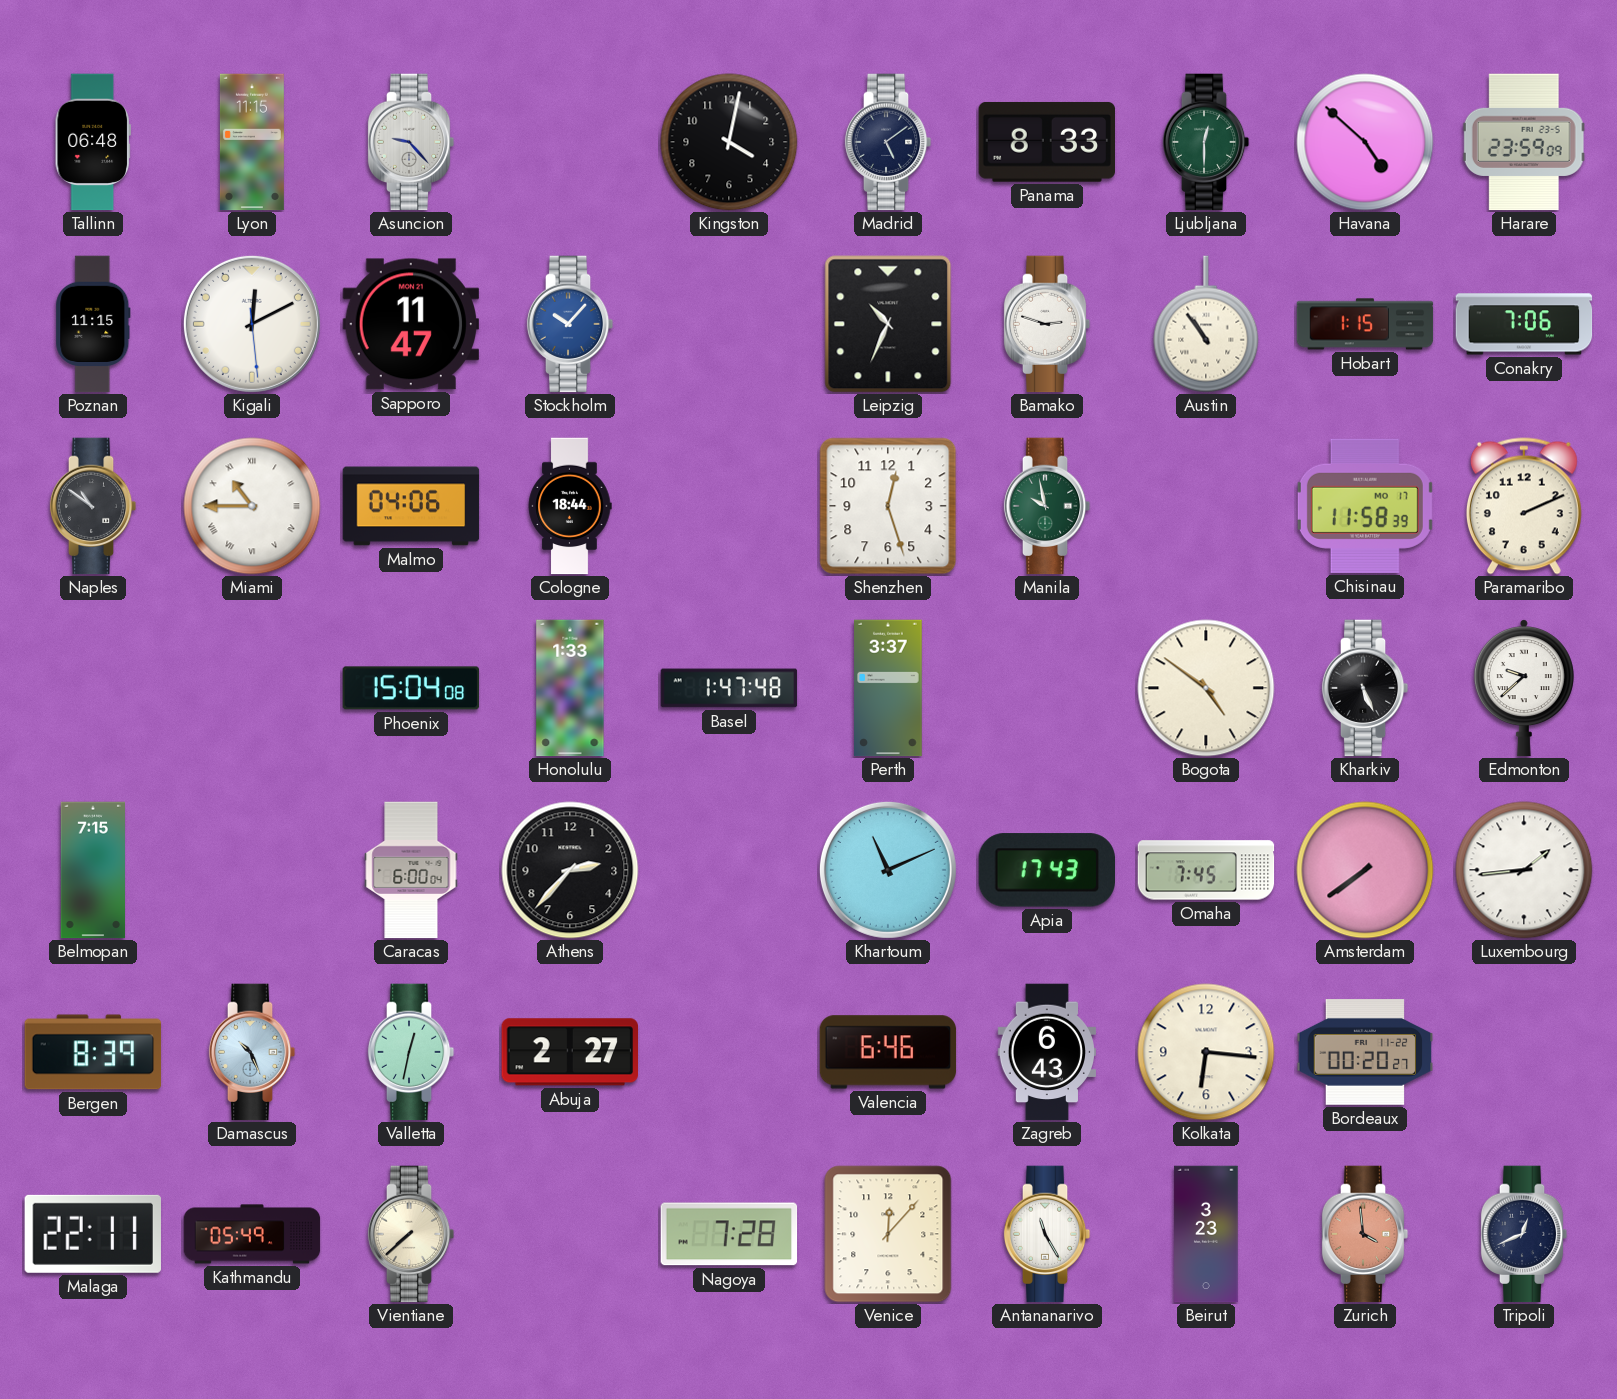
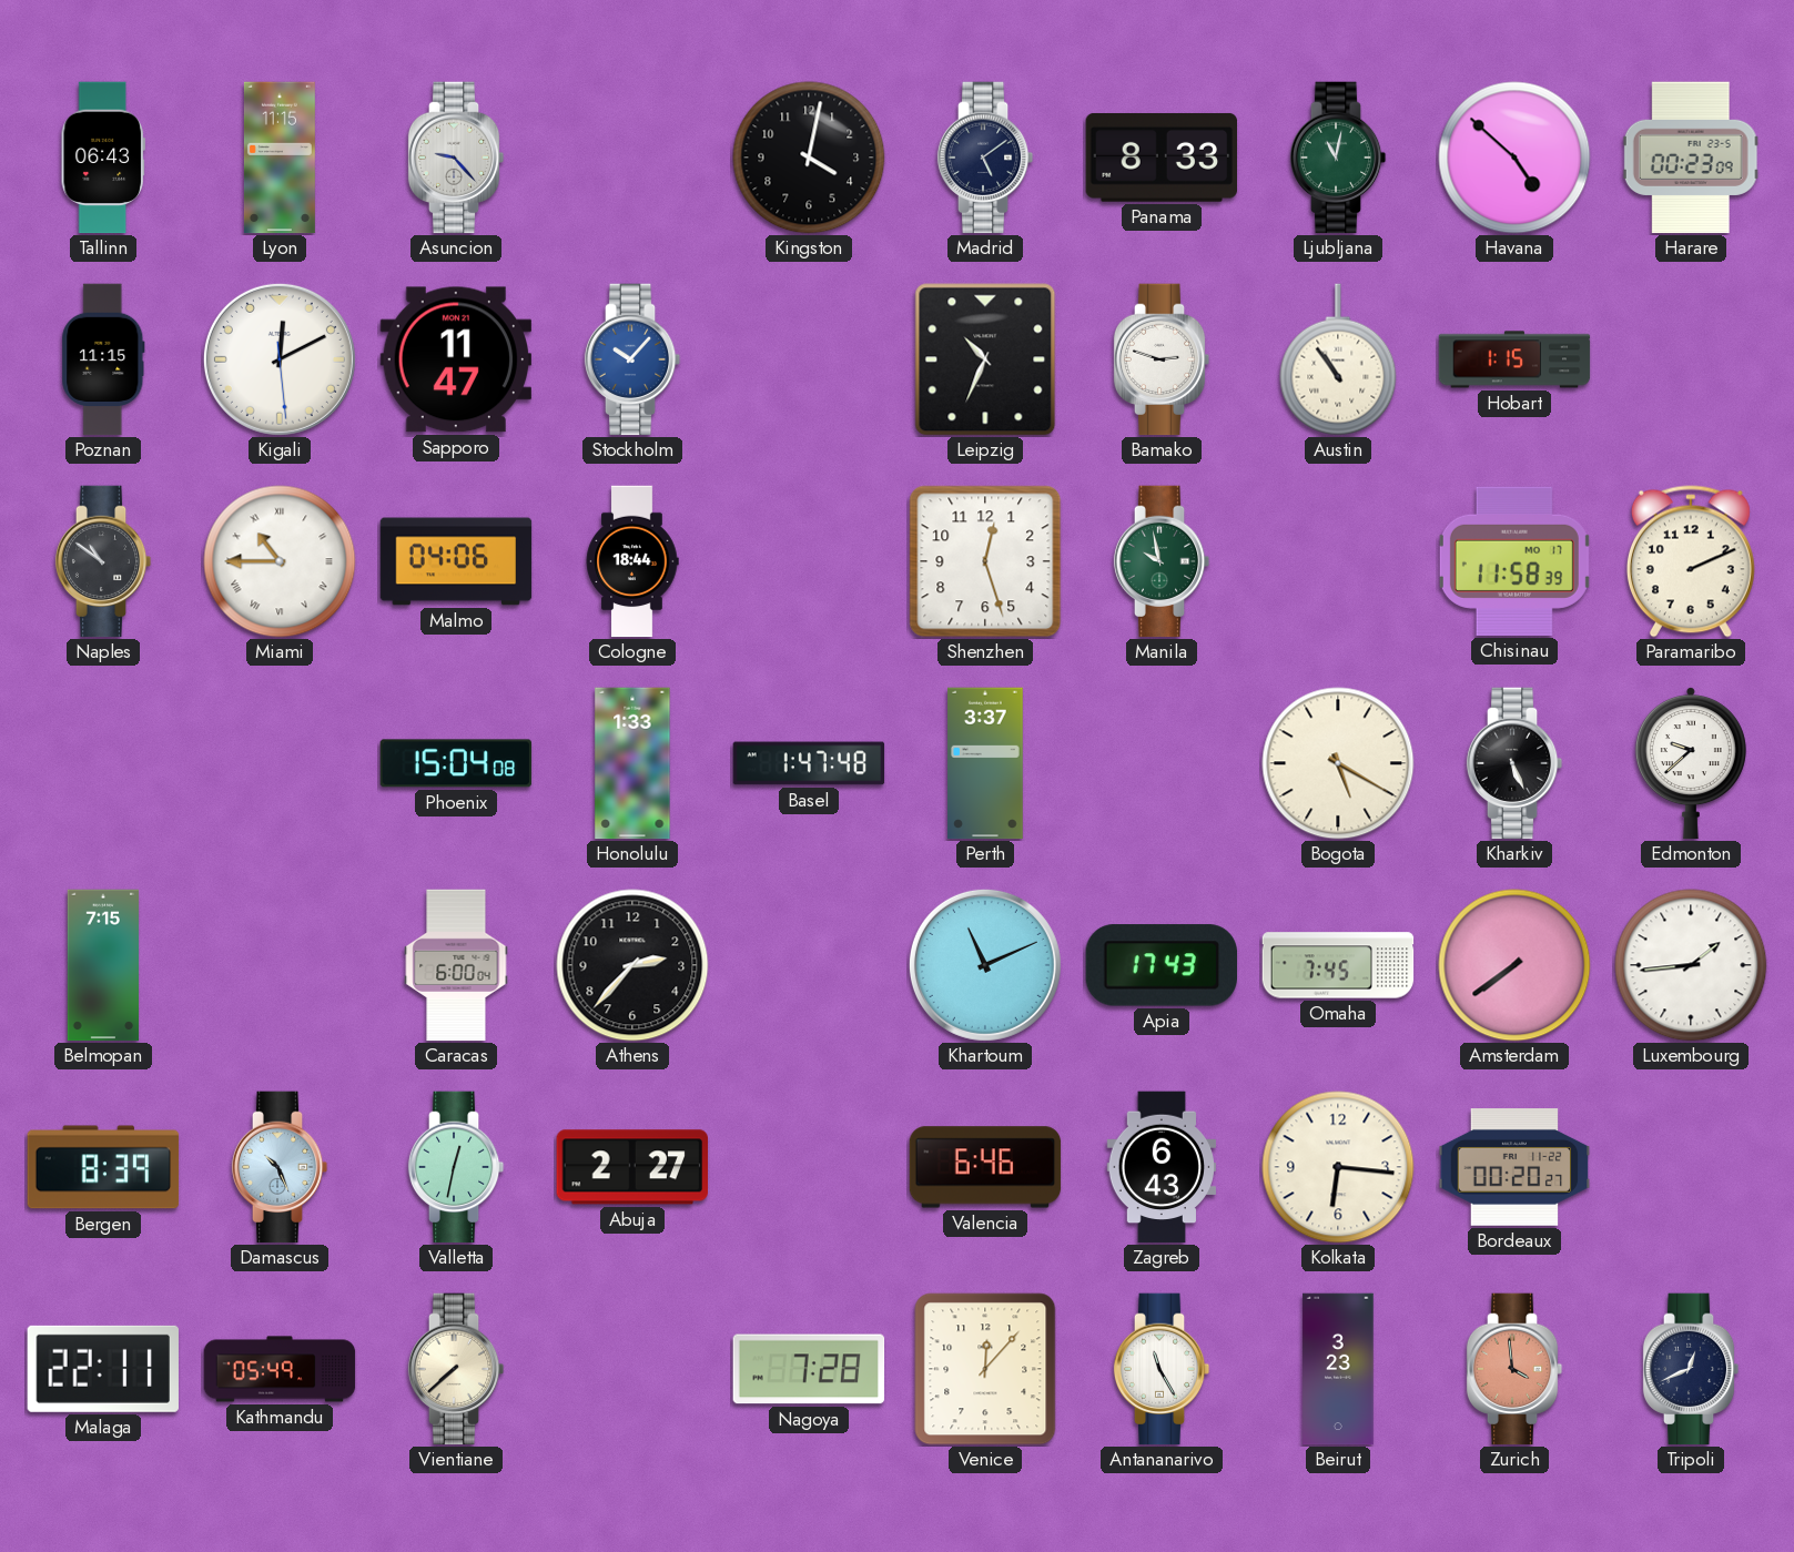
Tallinn: 06:48 -> 06:43 (103, 158)
Ljubljana: 12:30 -> 11:02 (1338, 158)
Harare: 23:59 -> 00:23 (1691, 158)
Conakry: 7:06 -> none (1524, 324)
Bogota: 4:51 -> 5:20 (1338, 763)
